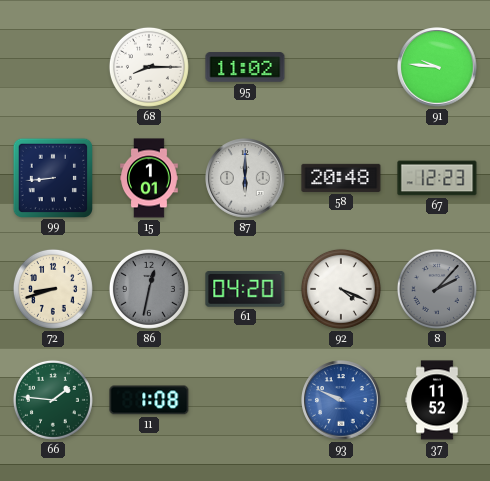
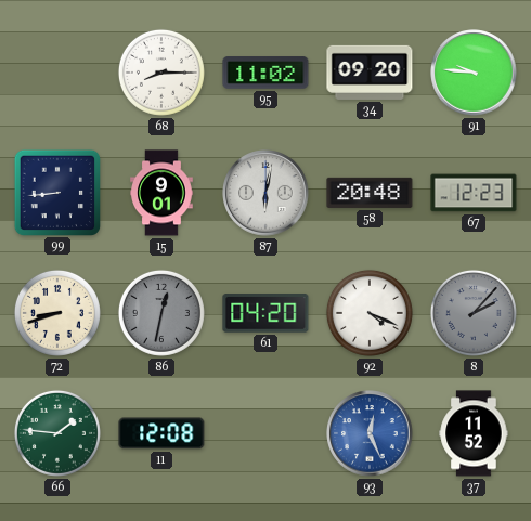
34: none -> 09:20 (370, 73)
15: 1:01 -> 9:01 (161, 193)
87: 6:00 -> 6:02 (265, 193)
11: 1:08 -> 12:08 (161, 433)
93: 9:49 -> 12:26 (370, 433)
